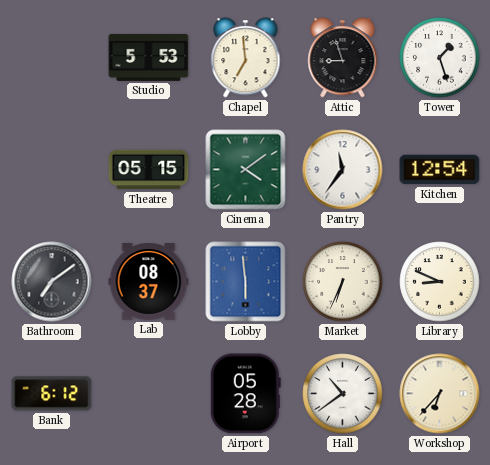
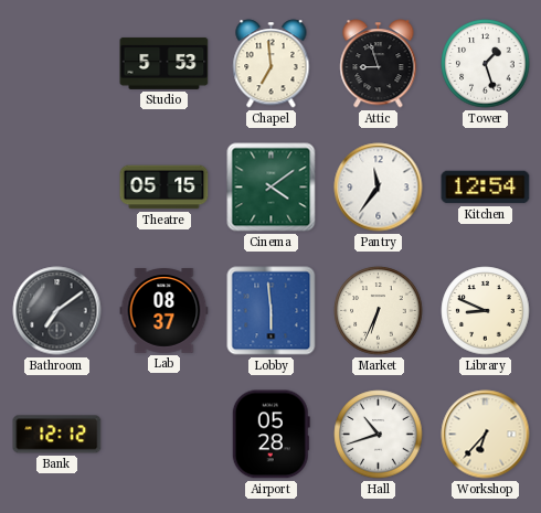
Bank: 6:12 -> 12:12 (57, 435)
Hall: 10:39 -> 10:42 (379, 435)
